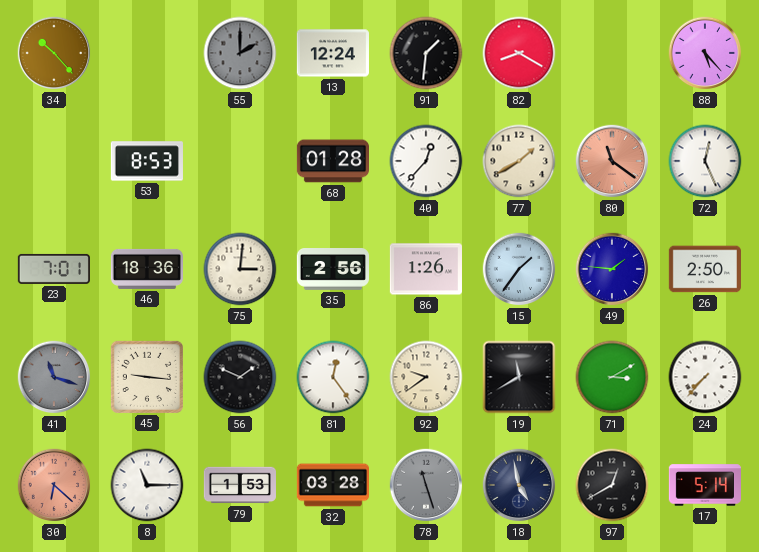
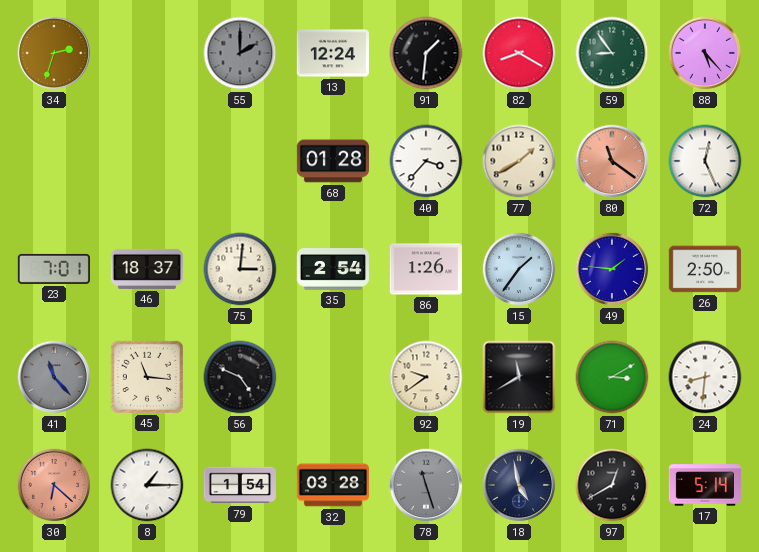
34: 10:23 -> 2:33 (54, 53)
59: none -> 8:54 (612, 53)
53: 8:53 -> none (147, 161)
40: 12:37 -> 3:37 (426, 161)
46: 18:36 -> 18:37 (146, 269)
35: 2:56 -> 2:54 (332, 270)
41: 11:18 -> 11:23 (54, 377)
45: 9:16 -> 11:16 (147, 377)
56: 1:49 -> 4:49 (240, 377)
81: 12:24 -> none (333, 377)
24: 7:37 -> 8:31 (705, 377)
8: 11:15 -> 1:15 (147, 485)
79: 1:53 -> 1:54 (239, 485)
